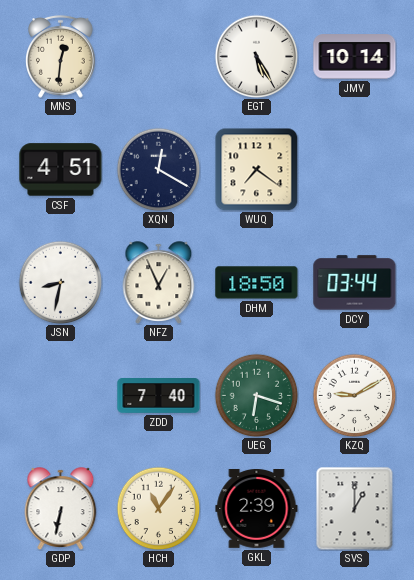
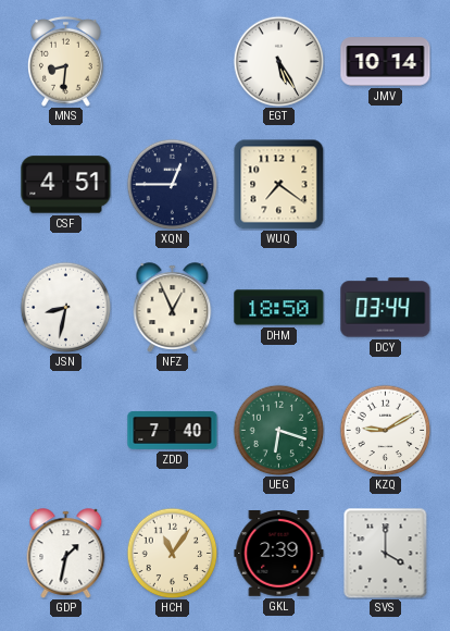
MNS: 12:31 -> 8:31 (66, 61)
XQN: 12:20 -> 12:45 (172, 184)
GDP: 6:32 -> 1:32 (66, 554)
SVS: 1:00 -> 4:00 (386, 553)
